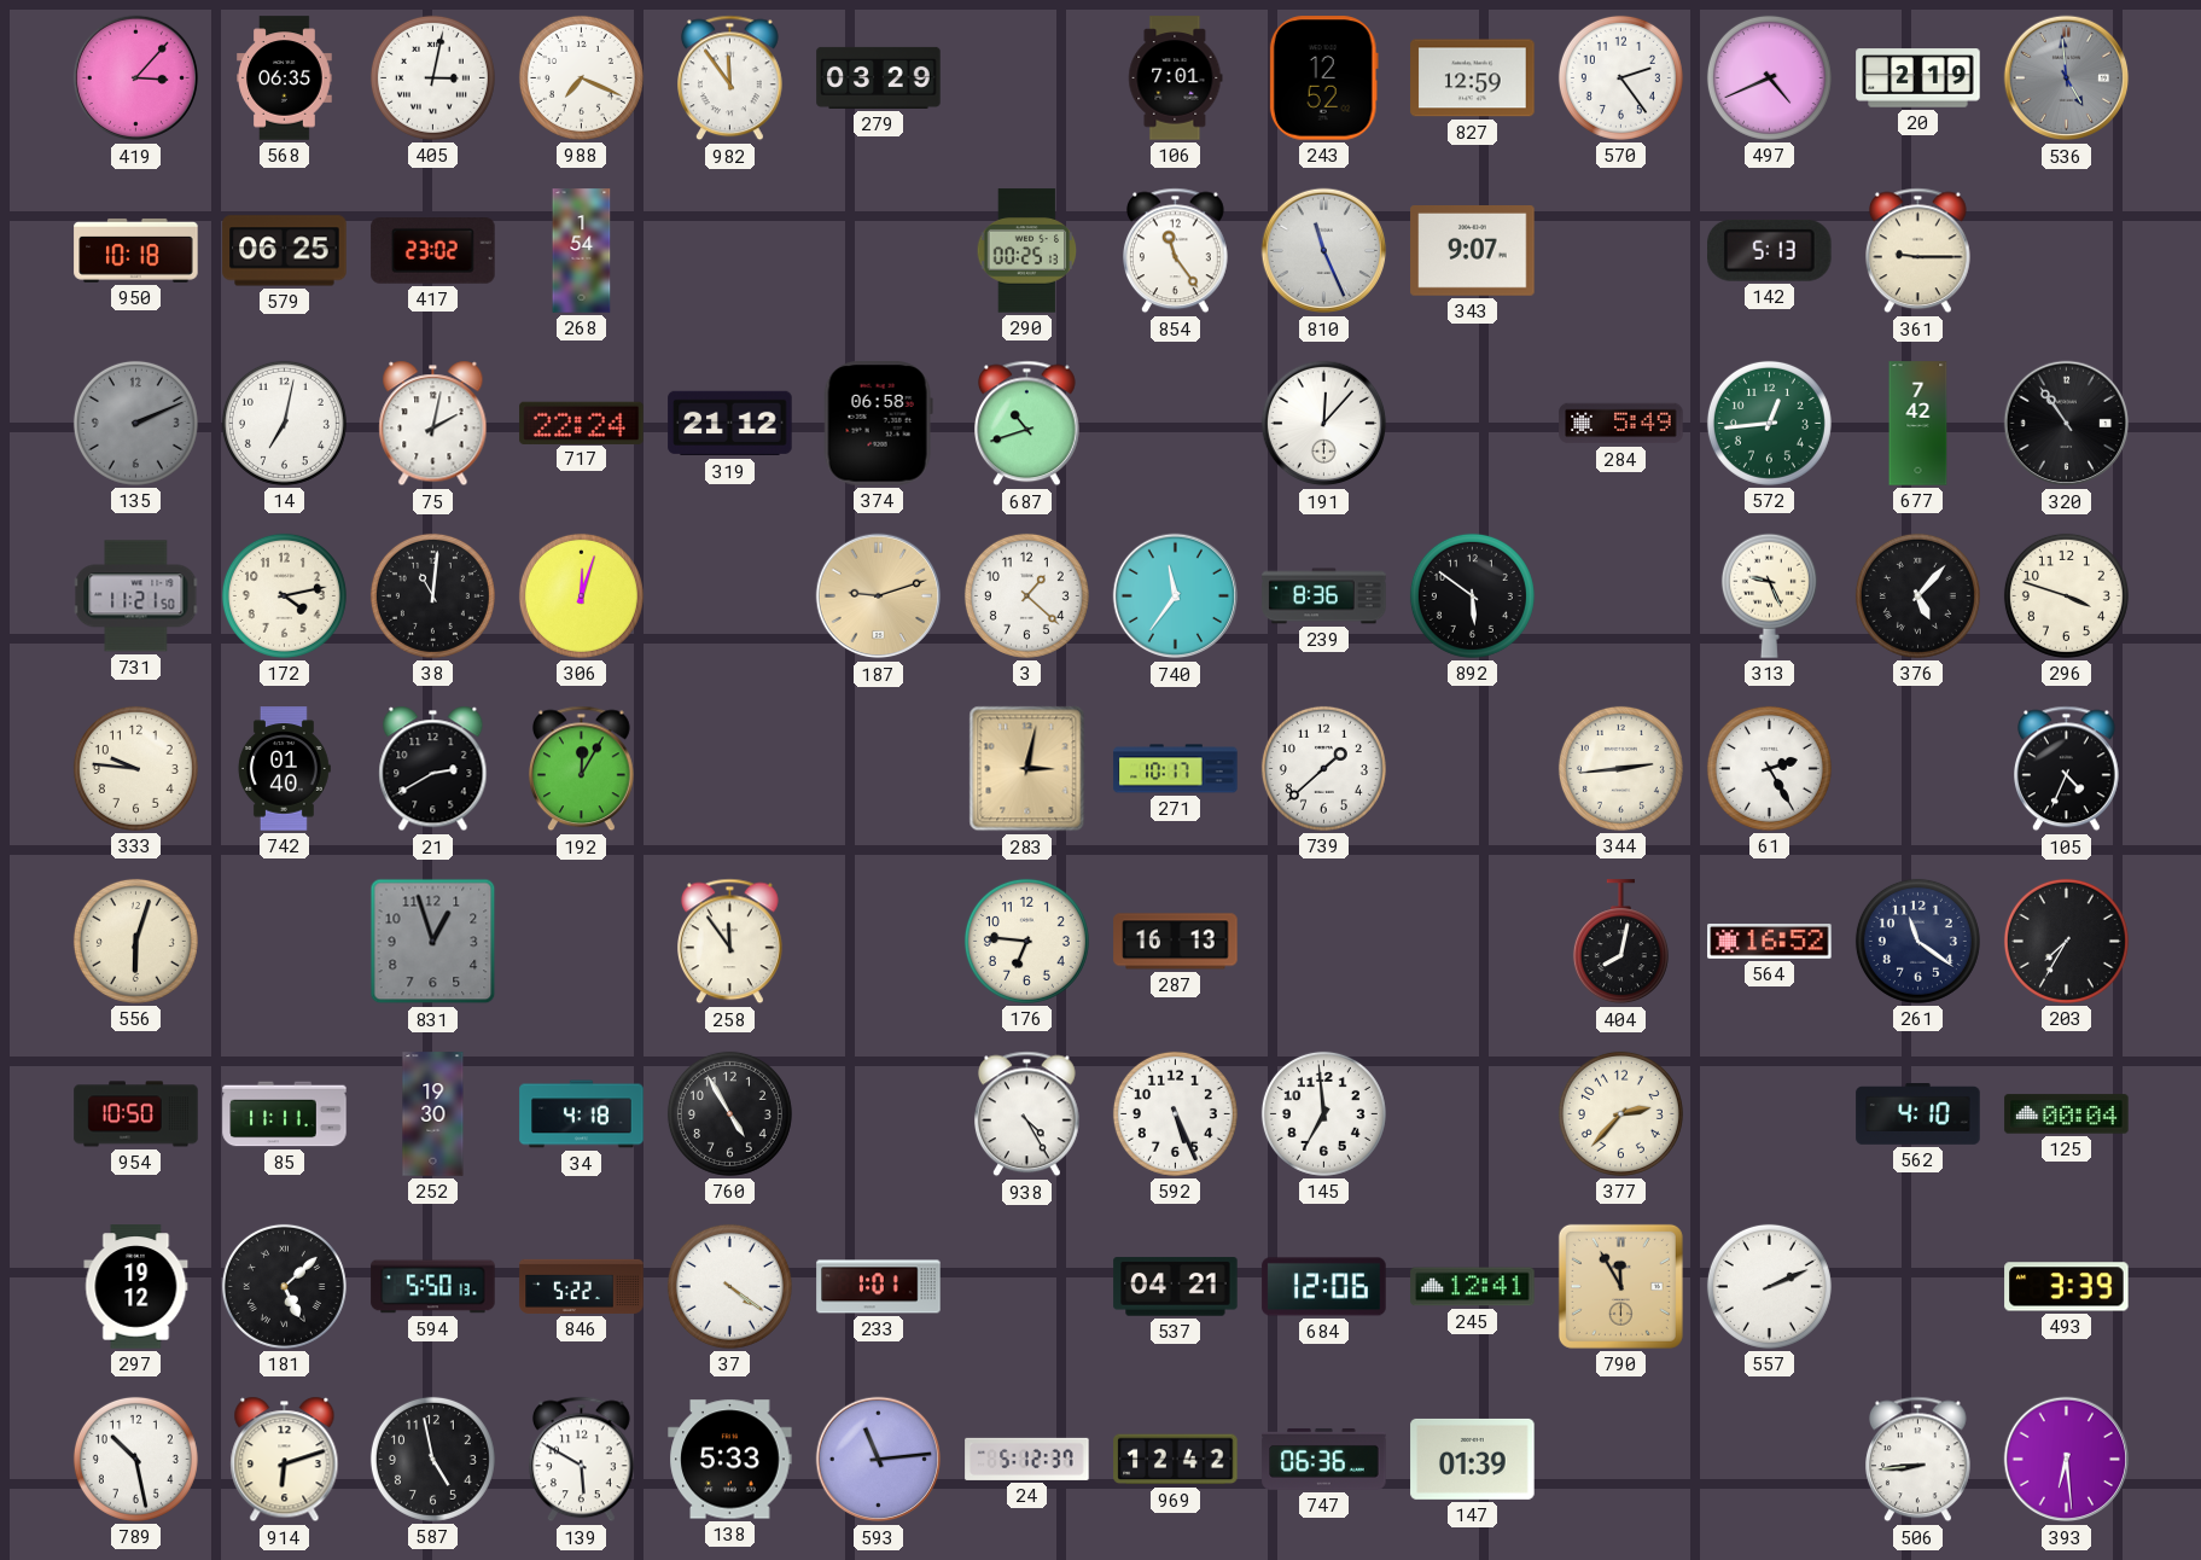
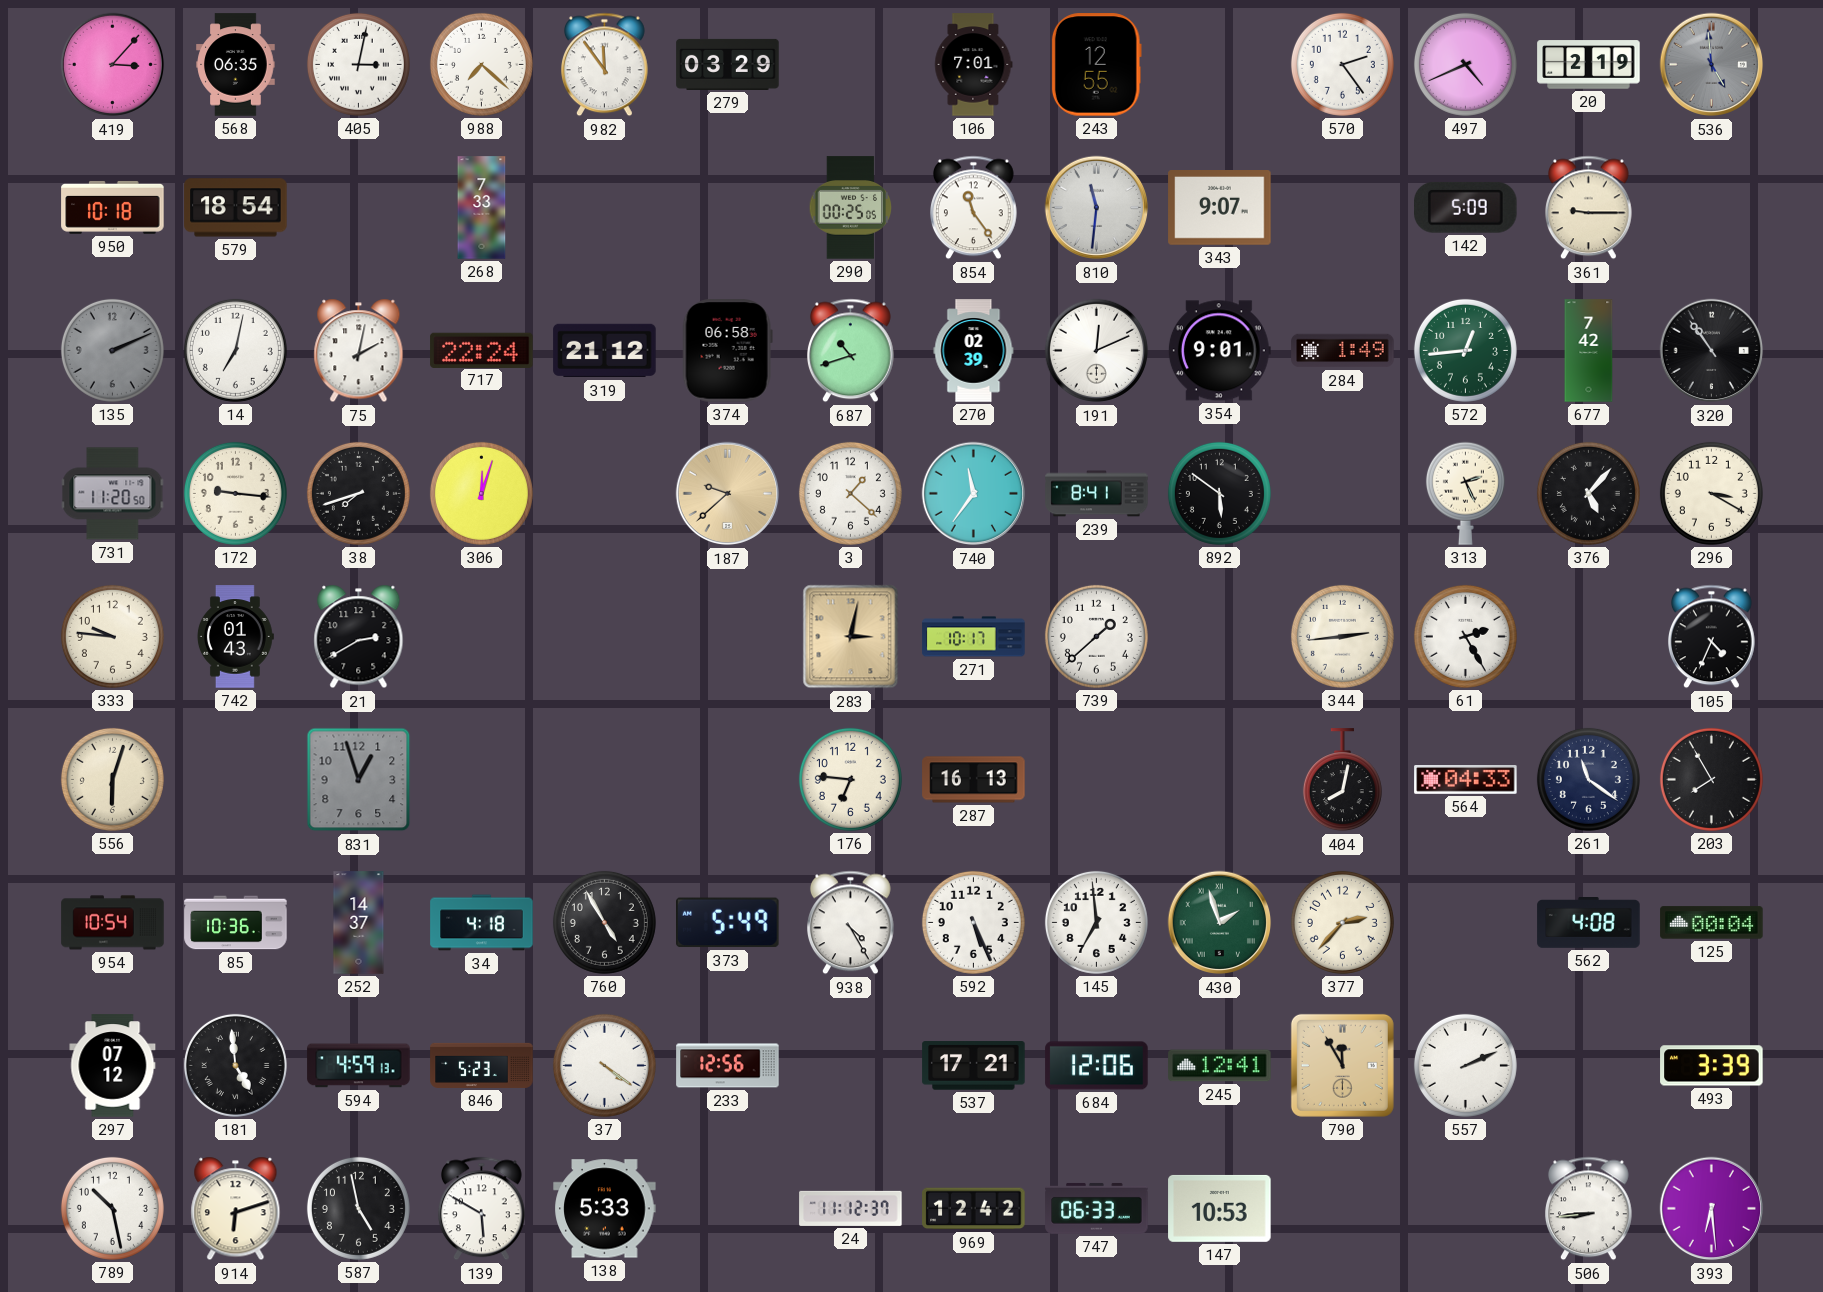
988: 7:19 -> 7:22 (481, 64)
243: 12:52 -> 12:55 (1096, 65)
827: 12:59 -> none (1473, 78)
579: 06:25 -> 18:54 (236, 208)
417: 23:02 -> none (433, 251)
268: 1:54 -> 7:33 (482, 208)
290: 00:25:13 -> 00:25:05 (851, 208)
810: 11:26 -> 11:31 (1097, 208)
142: 5:13 -> 5:09 (1466, 207)
270: none -> 02:39 (974, 351)
191: 12:07 -> 12:11 (1097, 351)
354: none -> 9:01 (1219, 351)
284: 5:49 -> 1:49 (1343, 351)
731: 11:21 -> 11:20 (113, 494)
172: 4:13 -> 9:16 (235, 493)
38: 11:01 -> 7:42 (358, 493)
187: 9:12 -> 9:38 (728, 494)
239: 8:36 -> 8:41 (1097, 494)
313: 9:26 -> 2:26 (1465, 493)
296: 3:48 -> 3:20 (1711, 493)
742: 01:40 -> 01:43 (235, 637)
192: 12:05 -> none (582, 769)
258: 11:54 -> none (730, 942)
564: 16:52 -> 04:33 (1466, 780)
203: 7:35 -> 7:55 (1711, 779)
954: 10:50 -> 10:54 (113, 923)
85: 11:11 -> 10:36 (236, 923)
252: 19:30 -> 14:37 (359, 923)
373: none -> 5:49 (728, 923)
430: none -> 1:57 (1220, 923)
562: 4:10 -> 4:08 (1589, 923)
297: 19:12 -> 07:12 (113, 1066)
181: 5:08 -> 4:59 (235, 1065)
594: 5:50 -> 4:59 (359, 1066)
846: 5:22 -> 5:23 (482, 1065)
233: 1:01 -> 12:56 (728, 1066)
537: 04:21 -> 17:21 (974, 1066)
593: 11:14 -> none (879, 1460)
24: 5:12 -> 11:12 (851, 1208)
747: 06:36 -> 06:33 (1097, 1208)
147: 01:39 -> 10:53 (1220, 1208)
